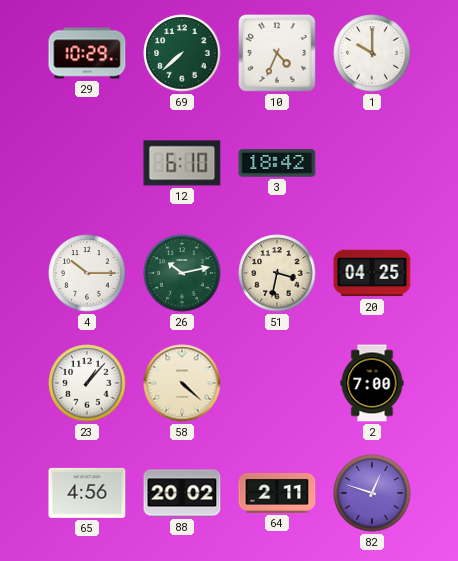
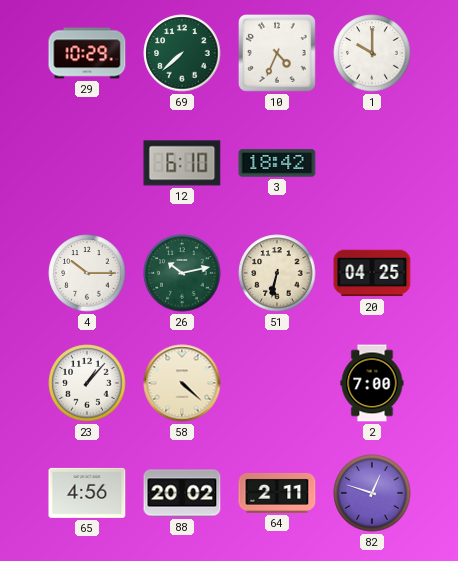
51: 3:32 -> 6:32 (277, 273)
